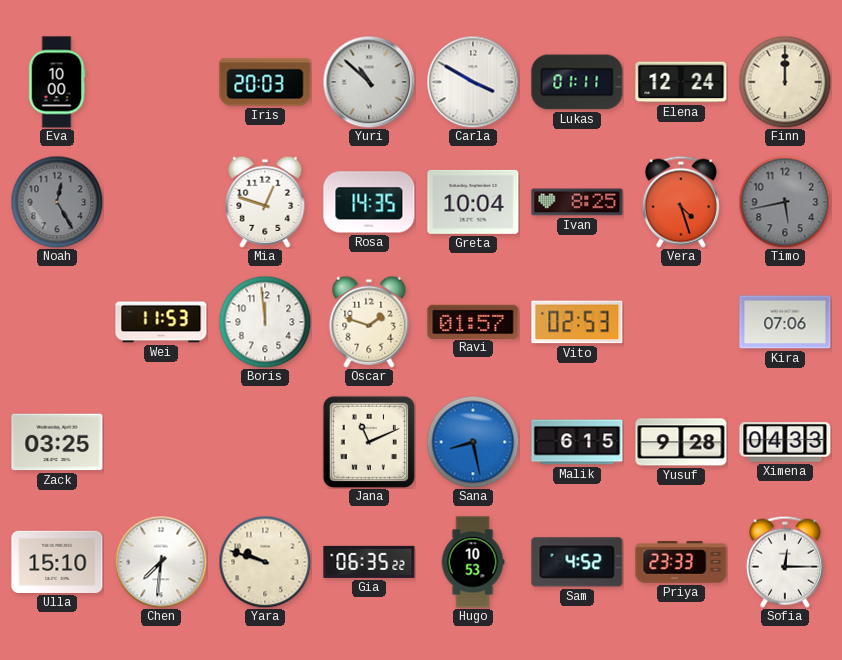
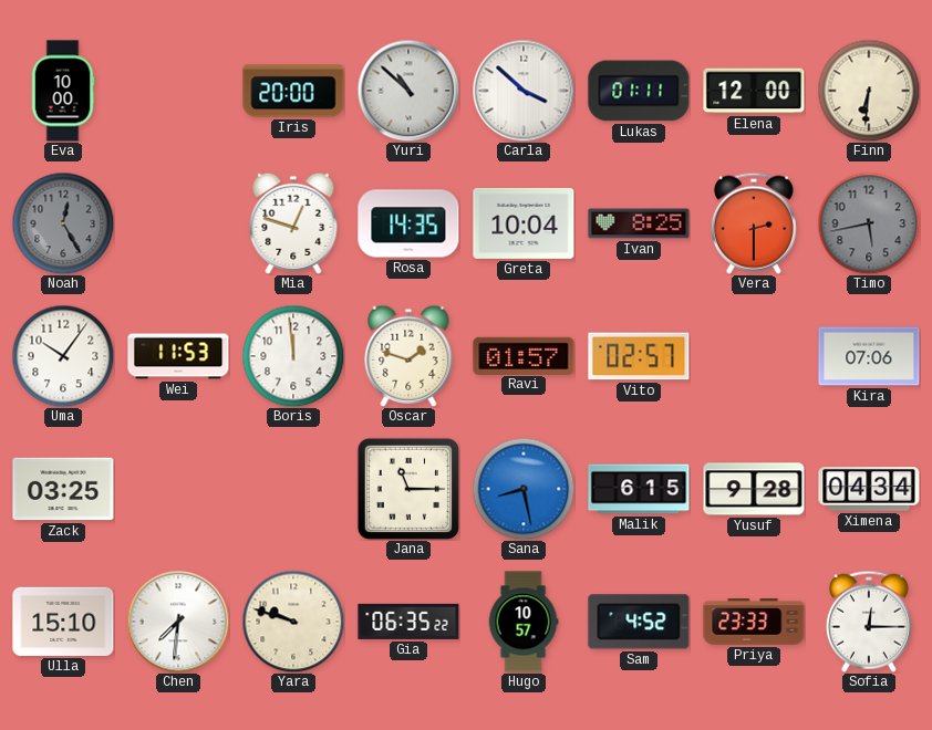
Iris: 20:03 -> 20:00 (293, 91)
Carla: 3:50 -> 3:52 (524, 91)
Elena: 12:24 -> 12:00 (754, 91)
Finn: 12:00 -> 6:31 (869, 91)
Vera: 4:27 -> 2:30 (754, 223)
Uma: none -> 10:06 (63, 356)
Vito: 02:53 -> 02:57 (639, 356)
Jana: 11:11 -> 11:15 (408, 489)
Ximena: 04:33 -> 04:34 (869, 489)
Hugo: 10:53 -> 10:57 (524, 622)
